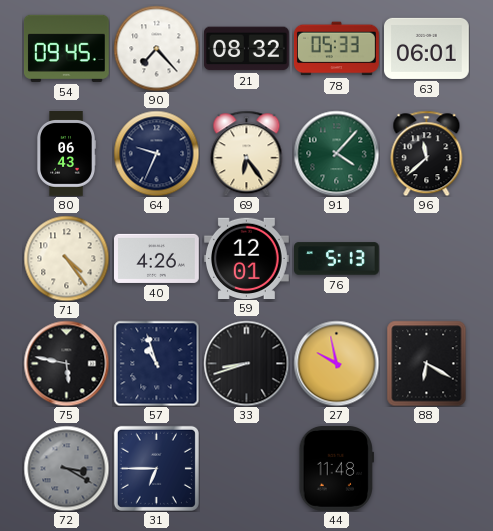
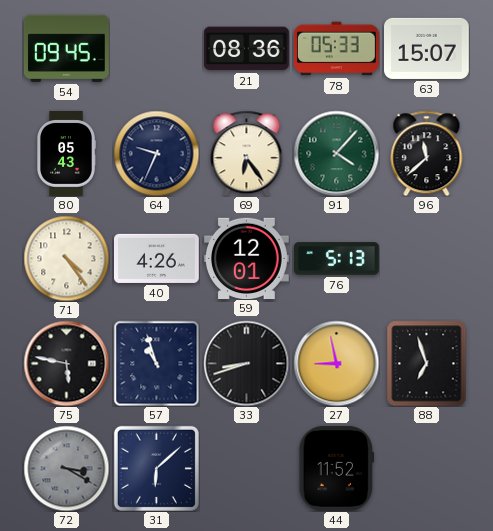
90: 7:23 -> none (156, 48)
21: 08:32 -> 08:36 (247, 49)
63: 06:01 -> 15:07 (427, 48)
80: 06:43 -> 05:43 (66, 154)
27: 9:58 -> 8:58 (336, 363)
88: 6:20 -> 6:57 (427, 363)
31: 6:45 -> 6:08 (156, 468)
44: 11:48 -> 11:52 (336, 468)
